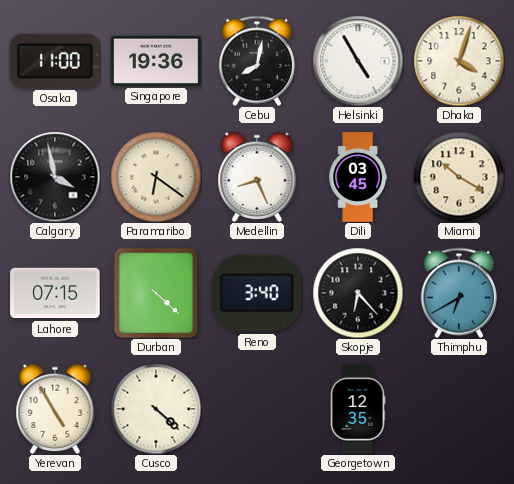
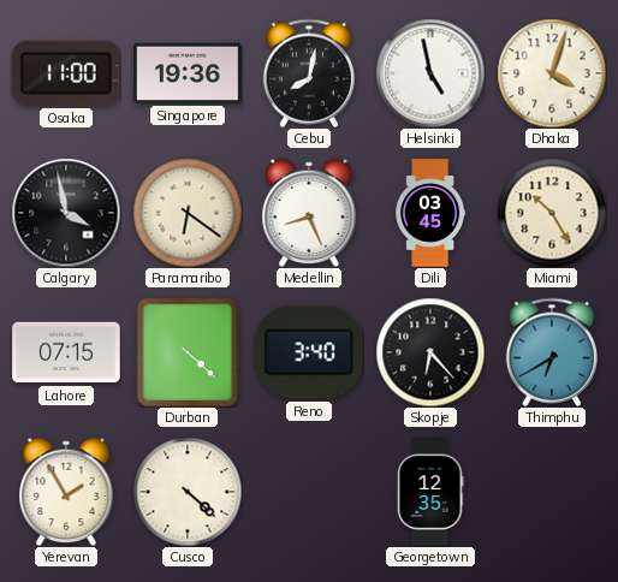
Helsinki: 4:55 -> 4:58 (430, 73)
Miami: 10:20 -> 10:25 (552, 213)
Yerevan: 4:55 -> 1:55 (66, 492)
